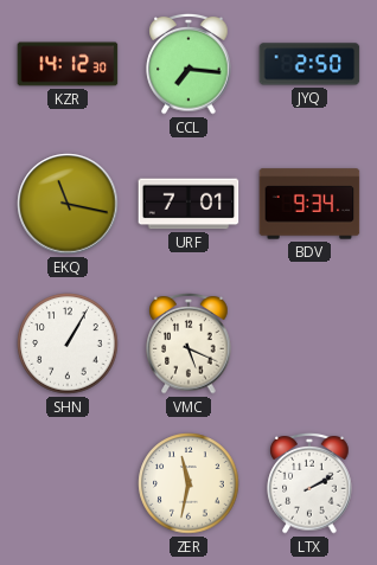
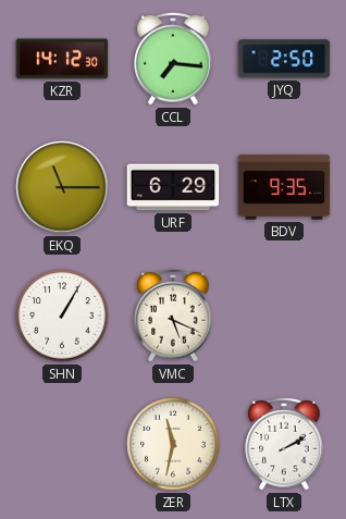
EKQ: 11:17 -> 11:15 (62, 187)
URF: 7:01 -> 6:29 (173, 187)
BDV: 9:34 -> 9:35 (284, 187)
